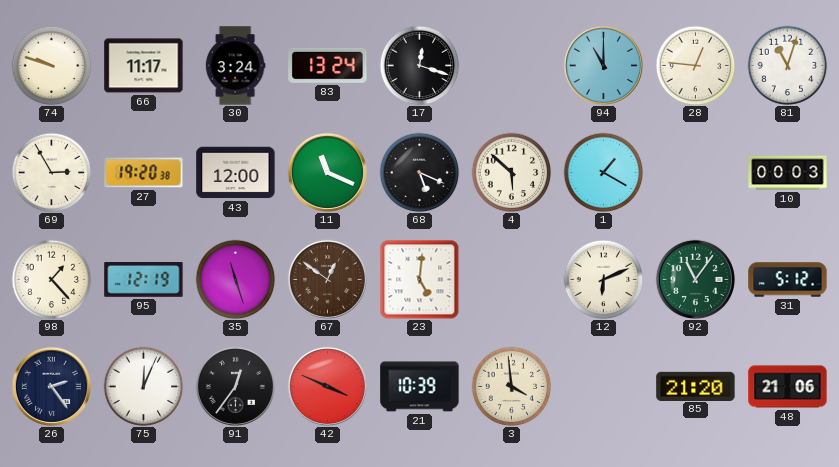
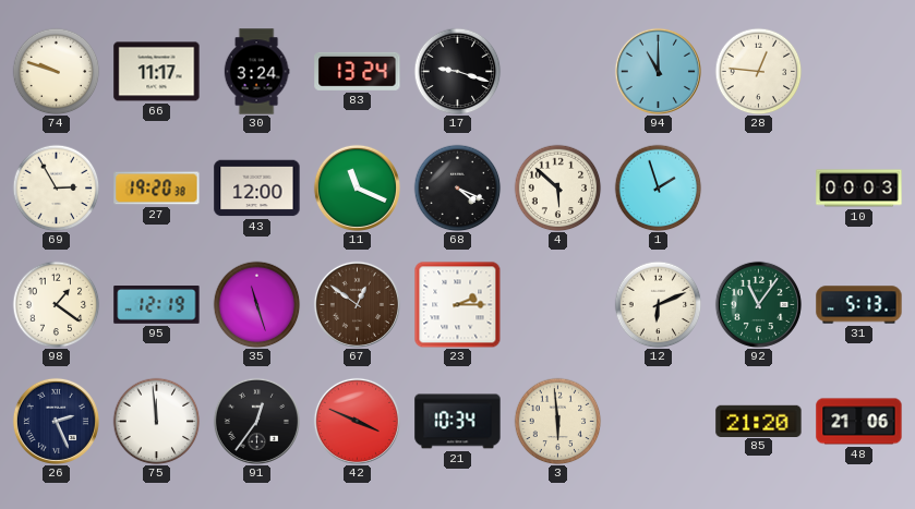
17: 12:18 -> 9:18 (457, 71)
81: 11:03 -> none (787, 65)
68: 5:19 -> 4:19 (457, 187)
1: 1:20 -> 1:57 (658, 187)
98: 1:23 -> 1:21 (56, 304)
23: 5:01 -> 2:15 (457, 304)
31: 5:12 -> 5:13 (859, 305)
26: 2:24 -> 2:26 (56, 421)
75: 12:04 -> 11:59 (156, 421)
21: 10:39 -> 10:34 (458, 422)
3: 3:59 -> 5:59 (557, 421)
